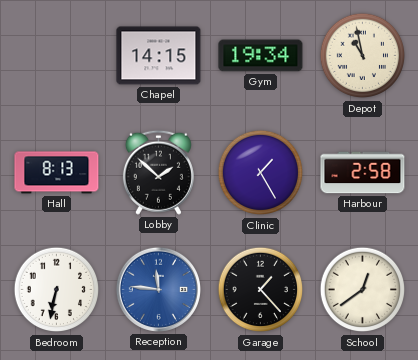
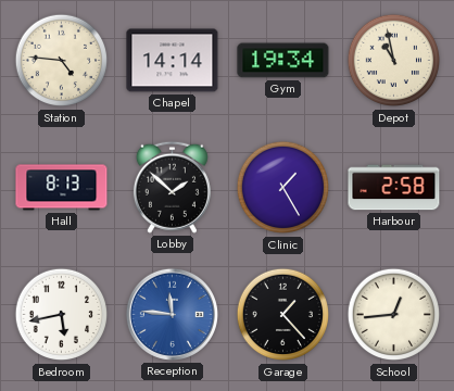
Station: none -> 4:46 (62, 61)
Chapel: 14:15 -> 14:14 (173, 61)
Bedroom: 6:32 -> 5:43 (62, 315)
School: 12:39 -> 12:44 (394, 315)
